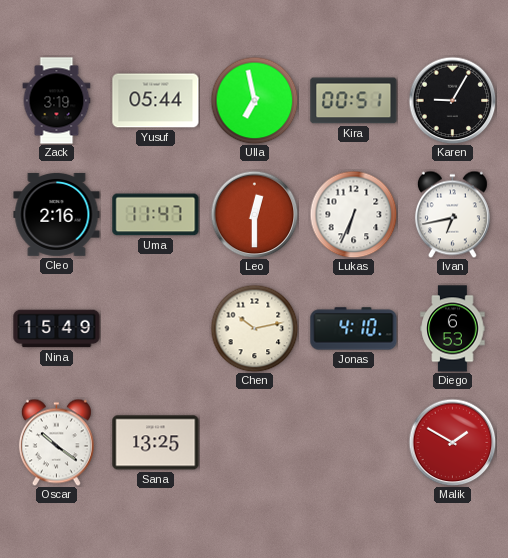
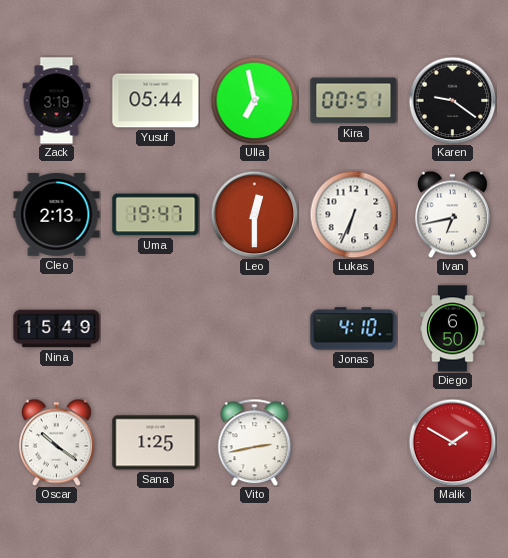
Karen: 9:05 -> 9:21 (452, 100)
Cleo: 2:16 -> 2:13 (57, 215)
Uma: 11:47 -> 19:47 (156, 215)
Chen: 10:13 -> none (254, 328)
Diego: 6:53 -> 6:50 (453, 329)
Sana: 13:25 -> 1:25 (156, 443)
Vito: none -> 2:43 (255, 442)
